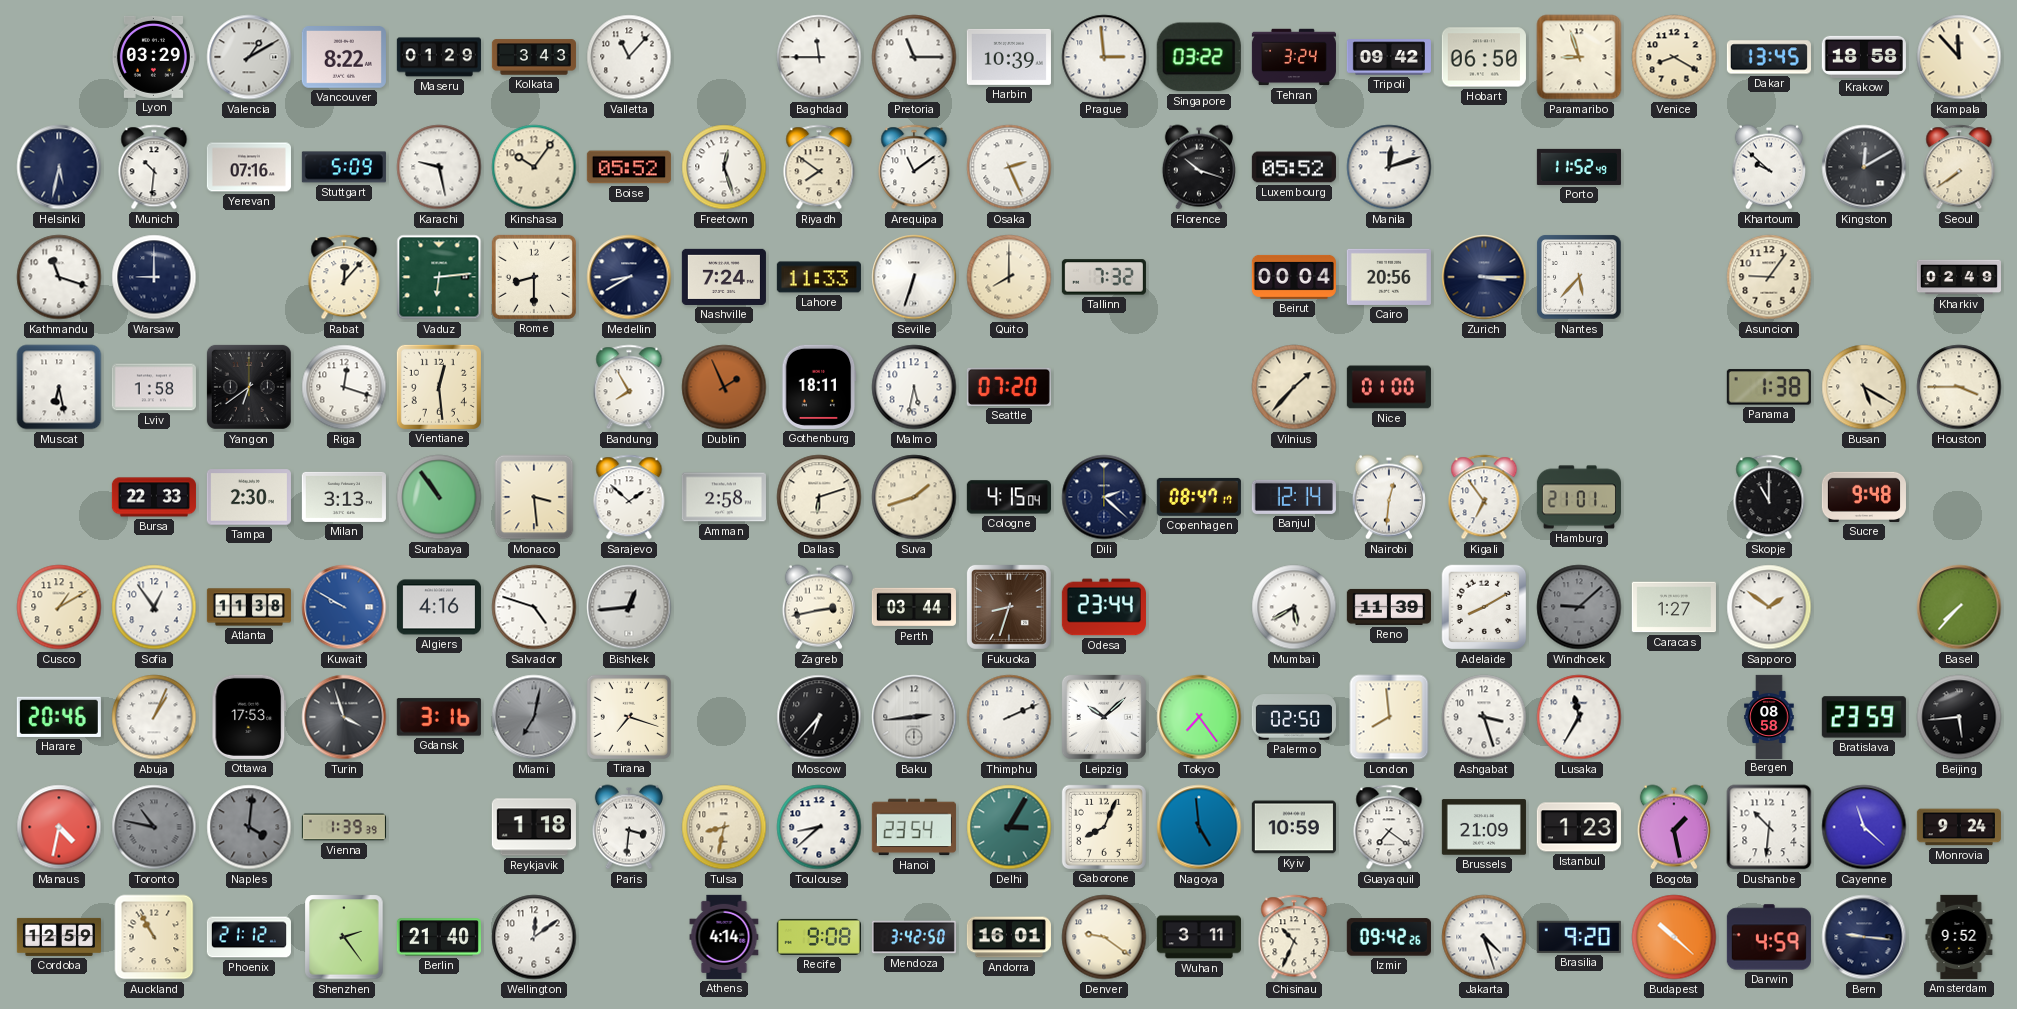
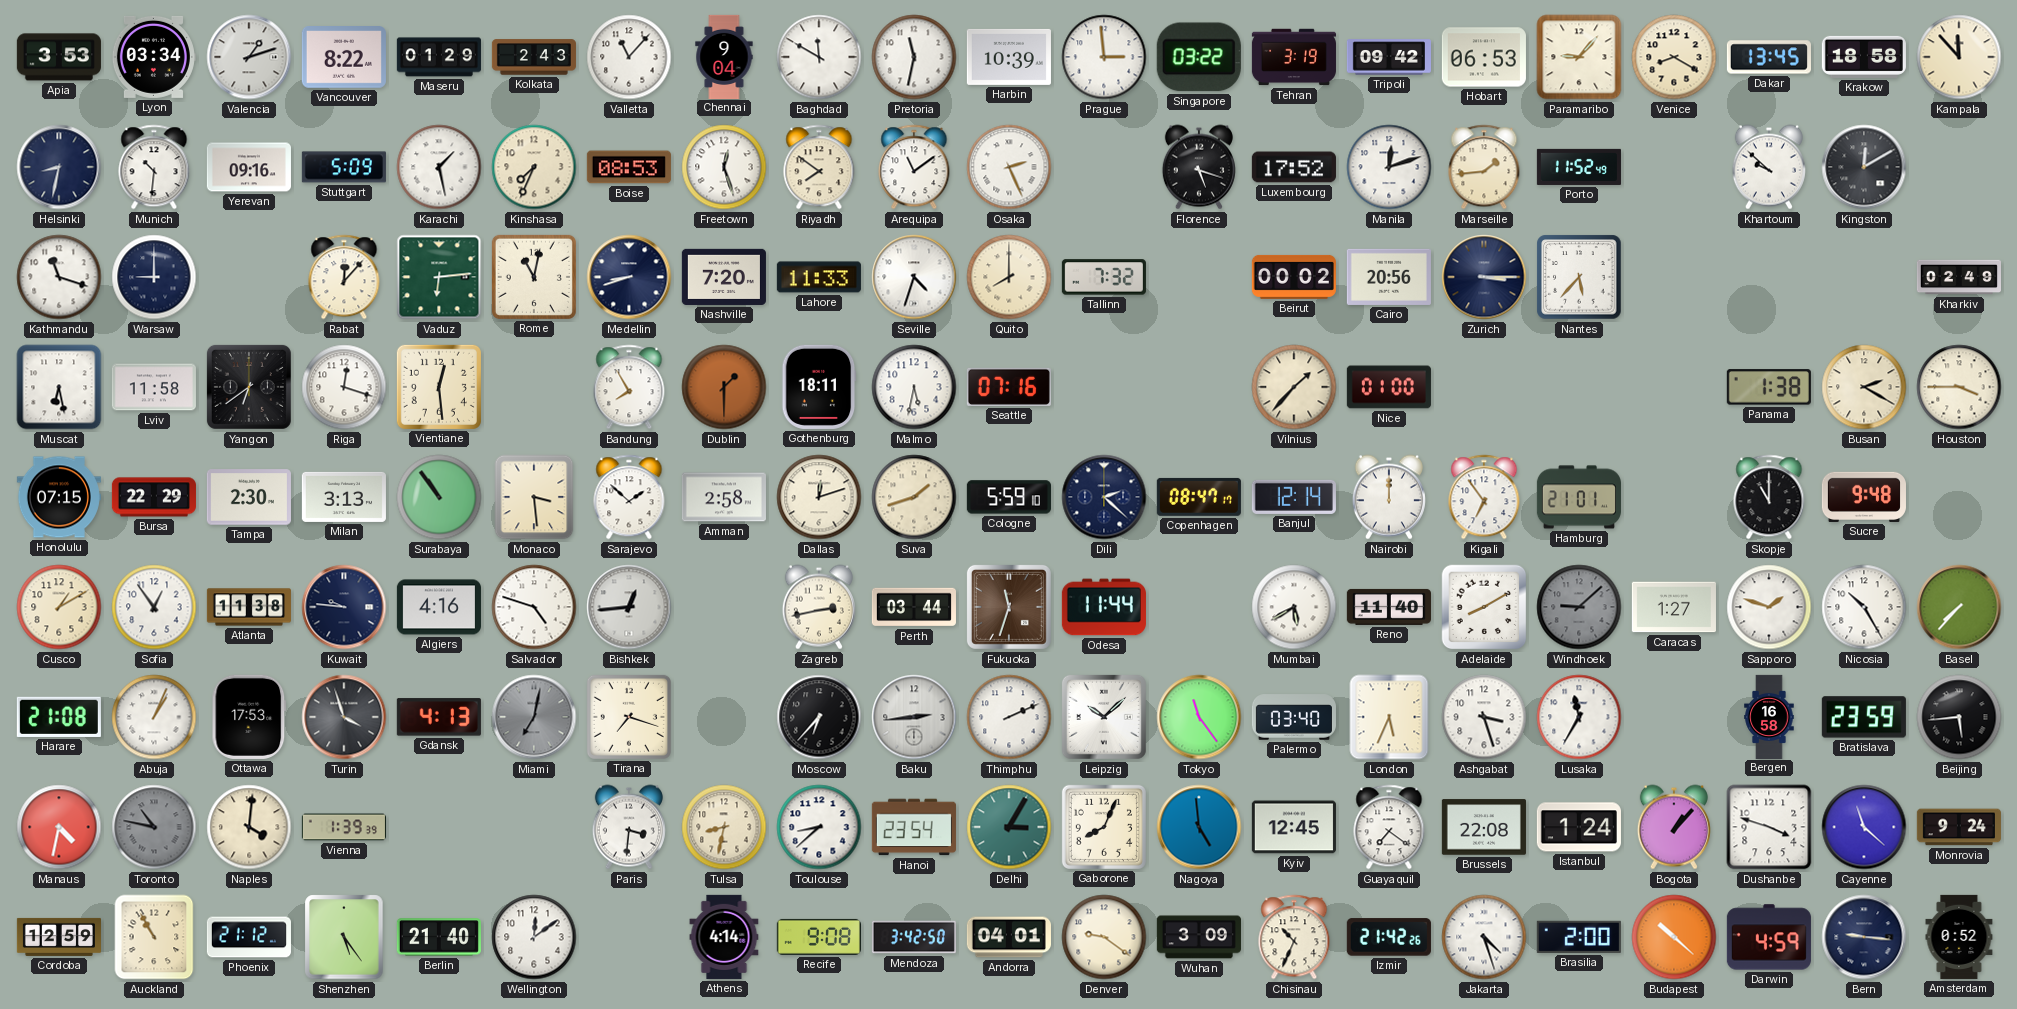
Apia: none -> 3:53 (59, 57)
Lyon: 03:29 -> 03:34 (153, 57)
Valencia: 1:10 -> 1:12 (249, 57)
Kolkata: 3:43 -> 2:43 (534, 57)
Chennai: none -> 9:04 (724, 56)
Baghdad: 11:45 -> 11:50 (819, 57)
Pretoria: 11:15 -> 11:32 (914, 57)
Tehran: 3:24 -> 3:19 (1294, 57)
Hobart: 06:50 -> 06:53 (1484, 57)
Paramaribo: 8:57 -> 9:07 (1579, 57)
Helsinki: 5:32 -> 8:32 (59, 167)
Yerevan: 07:16 -> 09:16 (249, 167)
Karachi: 9:28 -> 1:28 (439, 167)
Kinshasa: 10:06 -> 7:34 (534, 167)
Boise: 05:52 -> 08:53 (629, 167)
Florence: 10:18 -> 5:18 (1199, 167)
Luxembourg: 05:52 -> 17:52 (1294, 167)
Marseille: none -> 1:44 (1484, 167)
Seoul: 7:39 -> none (1959, 167)
Rome: 8:30 -> 11:02 (534, 277)
Medellin: 8:40 -> 8:42 (629, 277)
Nashville: 7:24 -> 7:20 (724, 277)
Seville: 6:33 -> 4:33 (914, 277)
Beirut: 00:04 -> 00:02 (1294, 277)
Asuncion: 9:06 -> none (1769, 277)
Lviv: 1:58 -> 11:58 (154, 387)
Dublin: 1:56 -> 1:30 (724, 387)
Seattle: 07:20 -> 07:16 (1009, 387)
Busan: 5:20 -> 2:20 (1864, 387)
Honolulu: none -> 07:15 (59, 497)
Bursa: 22:33 -> 22:29 (154, 497)
Dallas: 6:12 -> 12:12 (819, 497)
Cologne: 4:15 -> 5:59 (1009, 497)
Nairobi: 12:31 -> 12:00 (1389, 497)
Kuwait: 9:50 -> 9:46 (344, 607)
Kuwait dial: blue -> navy (344, 607)
Fukuoka: 8:33 -> 11:33 (1009, 607)
Odesa: 23:44 -> 11:44 (1104, 607)
Reno: 11:39 -> 11:40 (1389, 607)
Sapporo: 1:51 -> 1:48 (1769, 607)
Nicosia: none -> 10:25 (1864, 607)
Harare: 20:46 -> 21:08 (59, 717)
Gdansk: 3:16 -> 4:13 (439, 717)
Tokyo: 7:24 -> 11:24 (1199, 717)
Palermo: 02:50 -> 03:40 (1294, 717)
London: 7:59 -> 5:34 (1389, 717)
Bergen: 08:58 -> 16:58 (1769, 716)
Naples dial: grey -> cream (249, 827)
Reykjavik: 1:18 -> none (534, 827)
Kyiv: 10:59 -> 12:45 (1294, 827)
Brussels: 21:09 -> 22:08 (1484, 827)
Istanbul: 1:23 -> 1:24 (1579, 827)
Bogota: 1:28 -> 1:07 (1674, 827)
Dushanbe: 10:31 -> 3:48 (1769, 827)
Shenzhen: 2:24 -> 5:24 (344, 937)
Andorra: 16:01 -> 04:01 (1009, 937)
Wuhan: 3:11 -> 3:09 (1199, 937)
Izmir: 09:42 -> 21:42 (1389, 937)
Brasilia: 9:20 -> 2:00 (1579, 937)
Amsterdam: 9:52 -> 0:52 (1959, 937)
